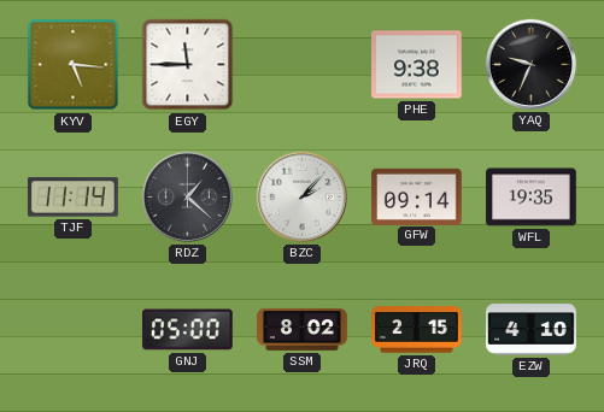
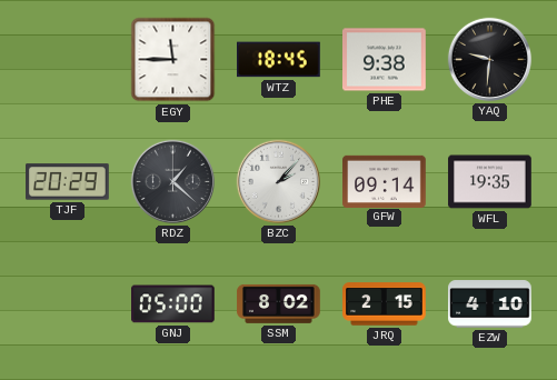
KYV: 5:16 -> none (74, 65)
WTZ: none -> 18:45 (279, 60)
YAQ: 9:34 -> 9:31 (489, 59)
TJF: 11:14 -> 20:29 (68, 182)
